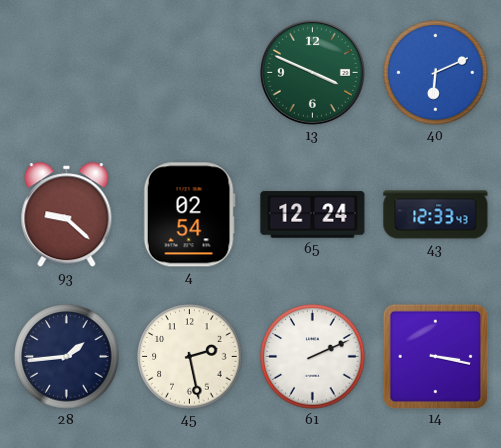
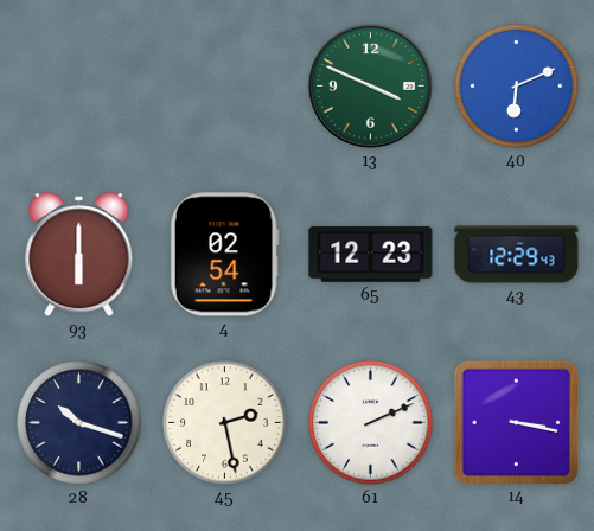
93: 9:22 -> 6:00 (79, 255)
65: 12:24 -> 12:23 (371, 255)
43: 12:33 -> 12:29 (517, 255)
28: 1:44 -> 10:18 (79, 423)
